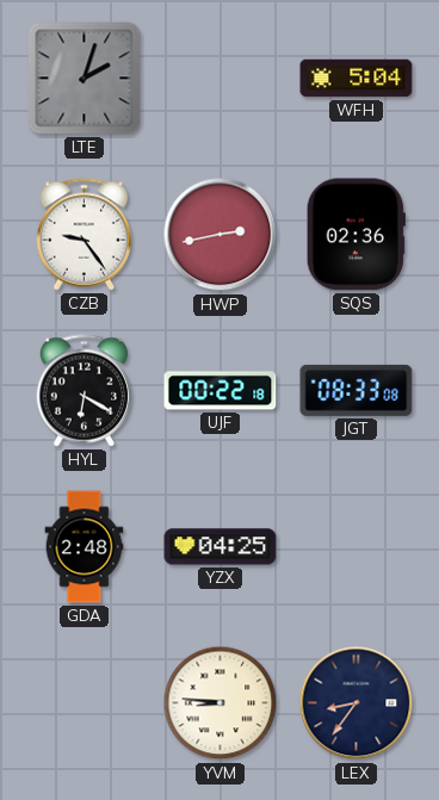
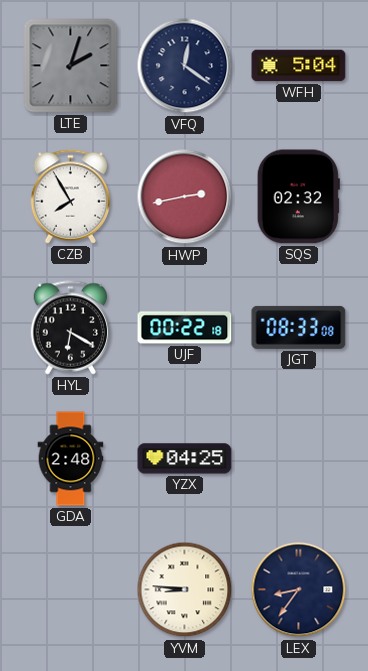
VFQ: none -> 12:21 (185, 66)
CZB: 9:24 -> 7:55 (71, 197)
SQS: 02:36 -> 02:32 (298, 197)
